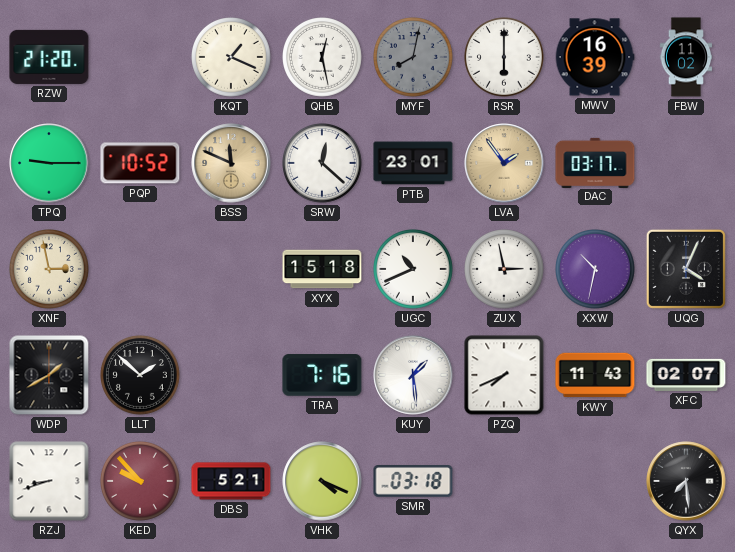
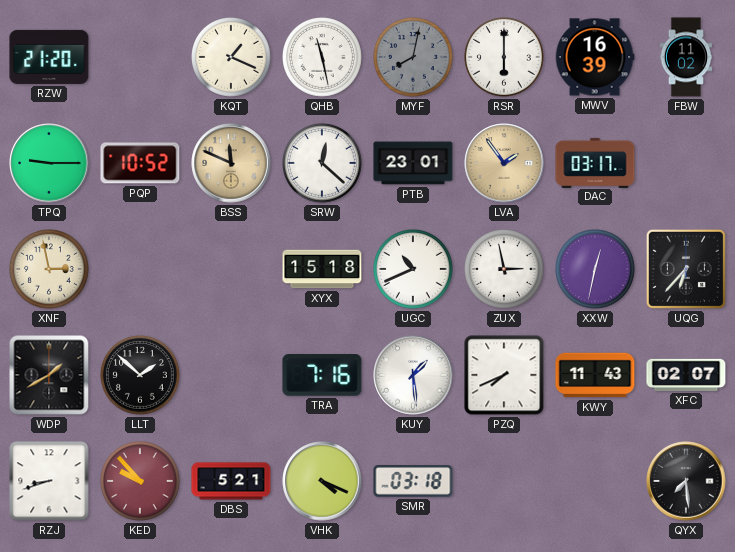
QHB: 12:28 -> 11:28 (323, 58)
XXW: 10:32 -> 12:32 (596, 270)
UQG: 4:04 -> 6:37 (686, 269)
